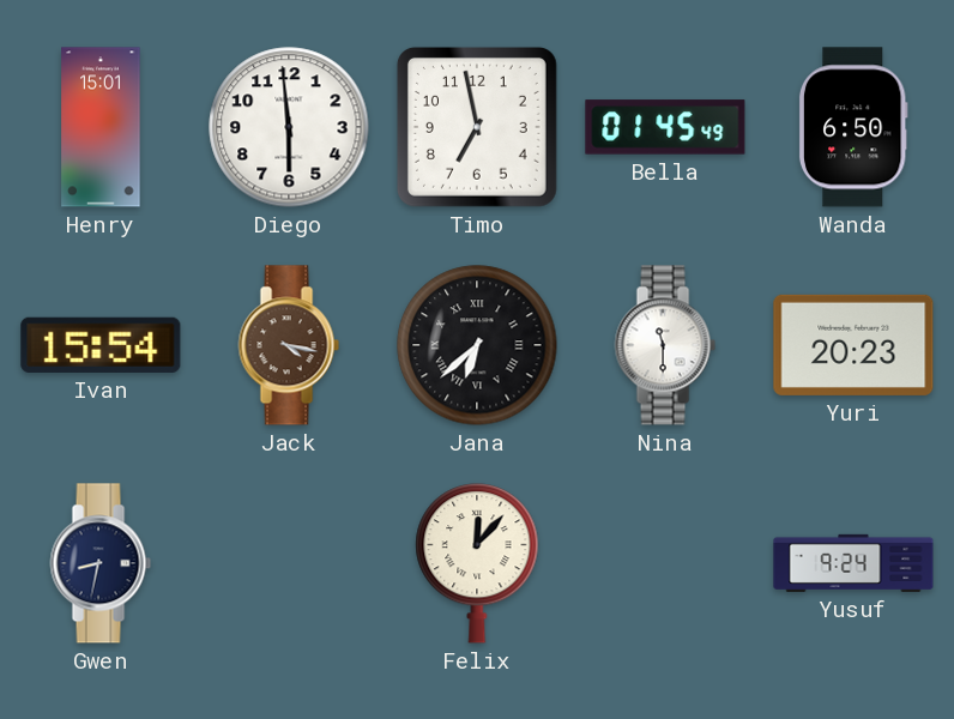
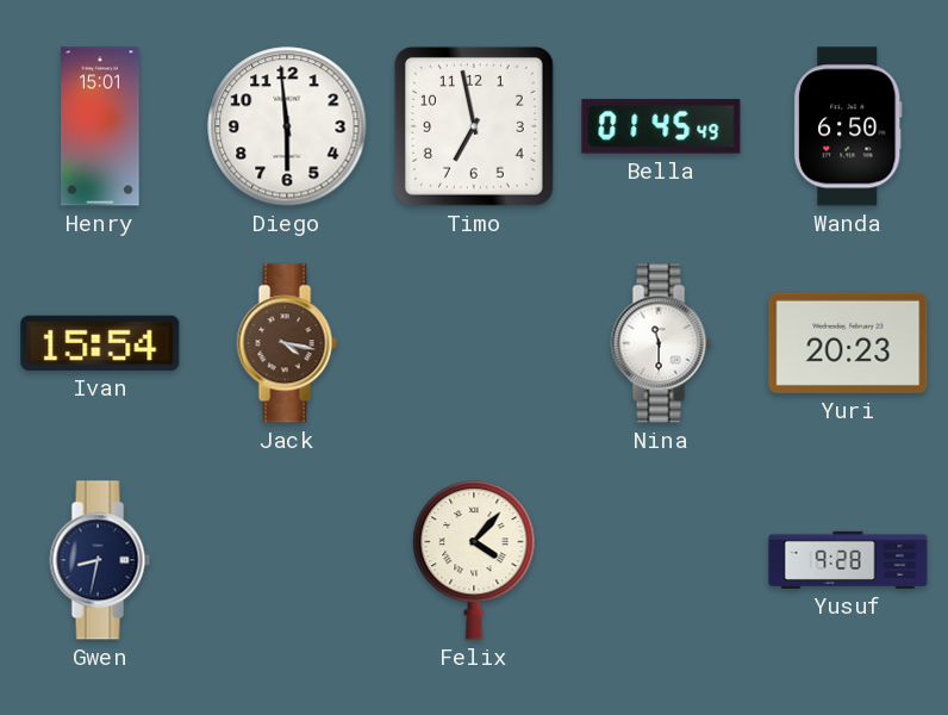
Jana: 6:38 -> none (477, 345)
Felix: 12:07 -> 4:07 (474, 560)
Yusuf: 9:24 -> 9:28 (848, 560)
